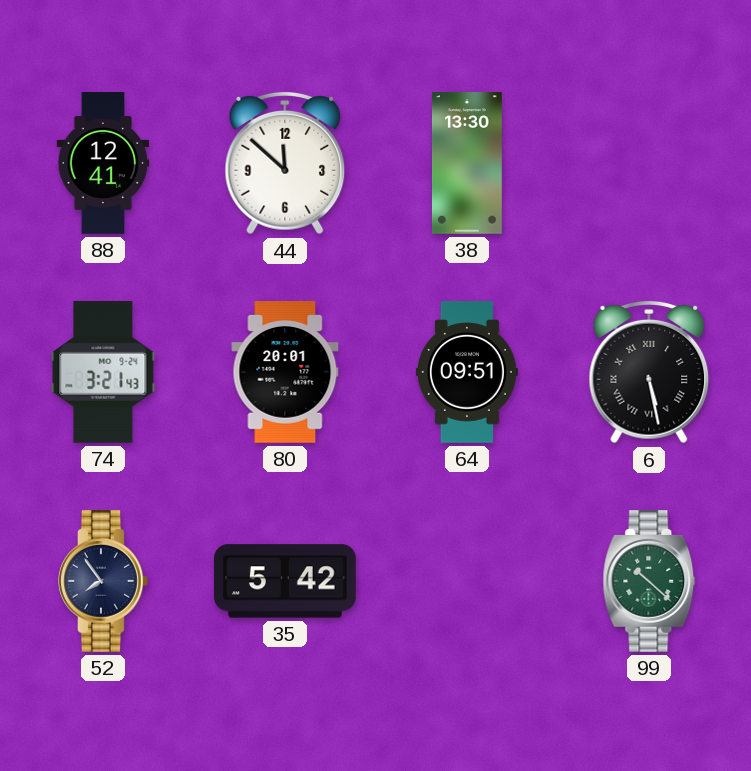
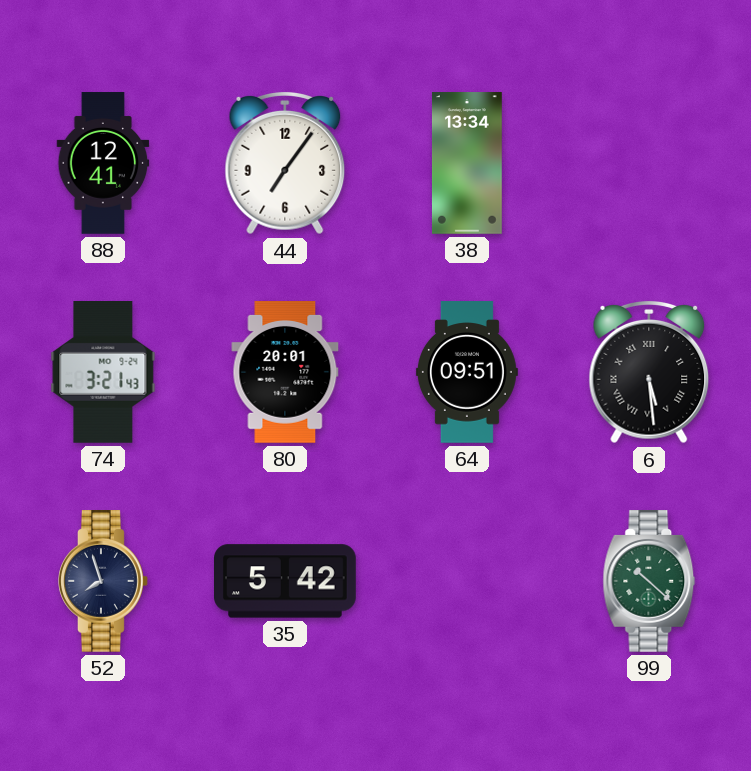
44: 11:52 -> 7:06 (285, 164)
38: 13:30 -> 13:34 (467, 163)
6: 5:28 -> 5:29 (649, 373)
52: 7:54 -> 7:57 (104, 582)
